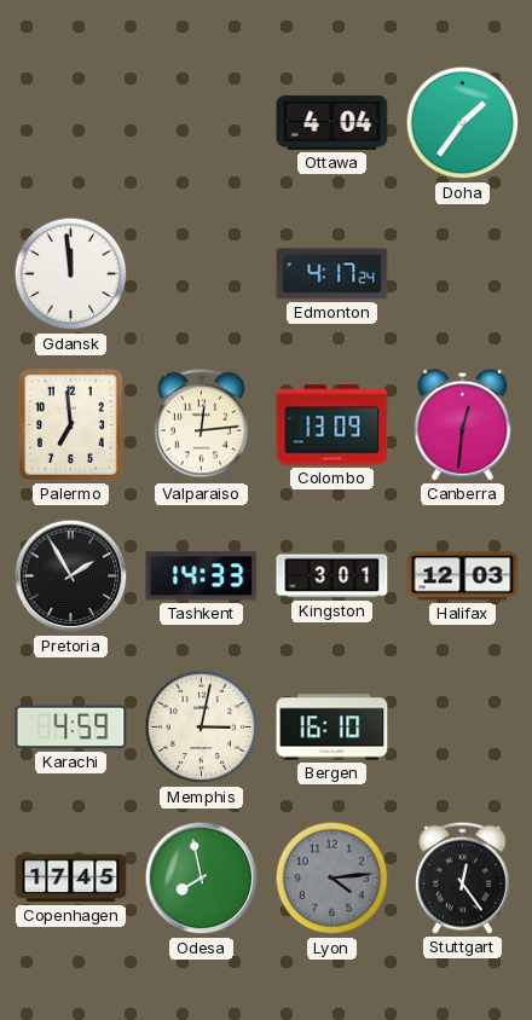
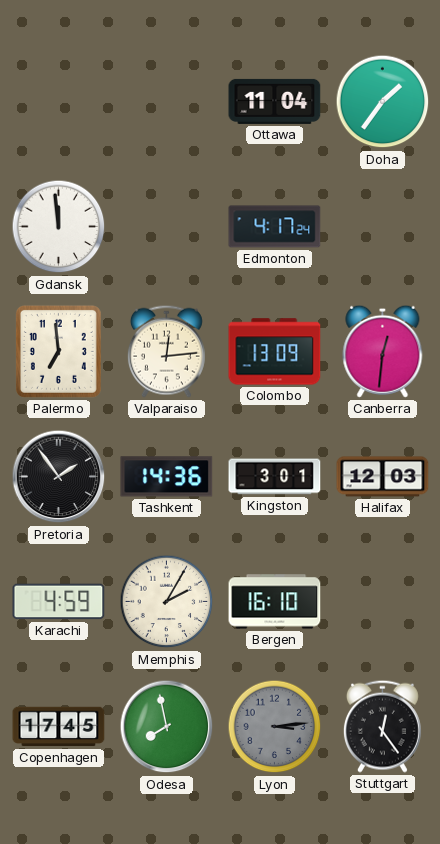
Ottawa: 4:04 -> 11:04 (275, 101)
Pretoria: 1:55 -> 1:54 (59, 477)
Tashkent: 14:33 -> 14:36 (167, 477)
Memphis: 3:02 -> 2:05 (167, 602)
Lyon: 4:14 -> 3:14 (275, 727)
